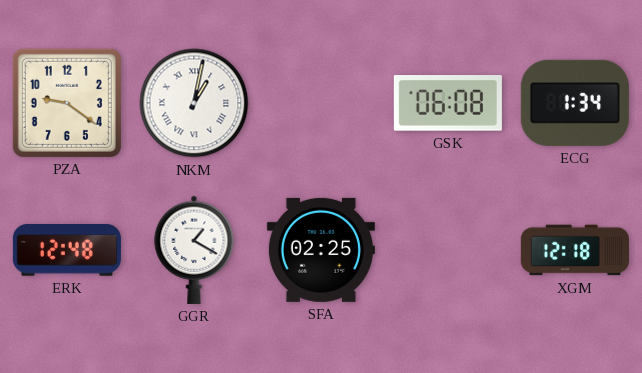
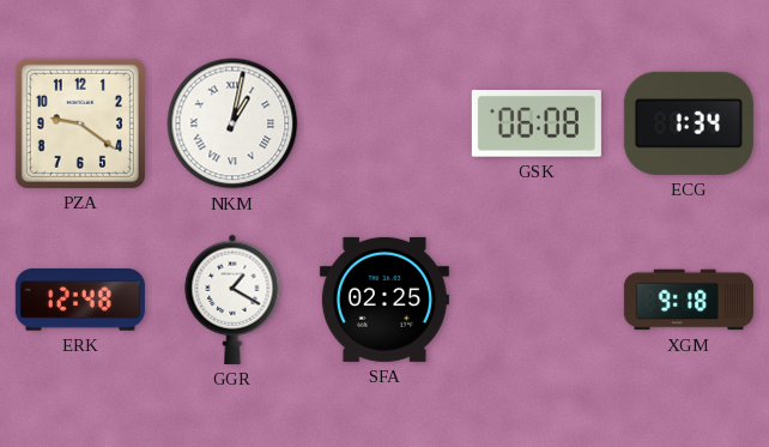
XGM: 12:18 -> 9:18 (689, 300)
